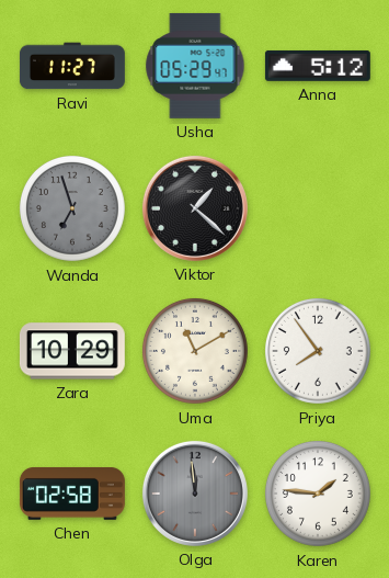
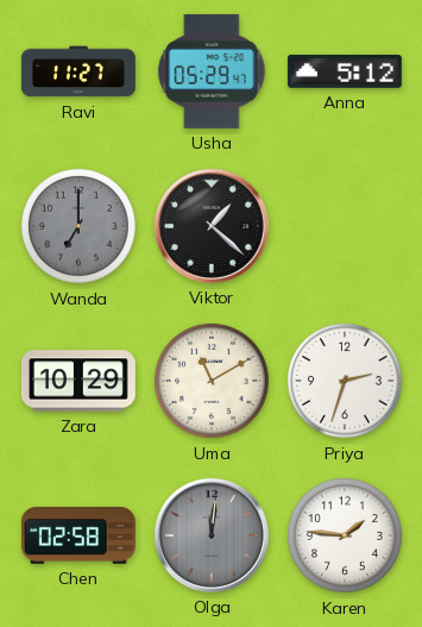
Wanda: 6:57 -> 7:00 (78, 226)
Priya: 7:54 -> 2:33 (345, 381)
Olga: 11:59 -> 12:01 (212, 535)
